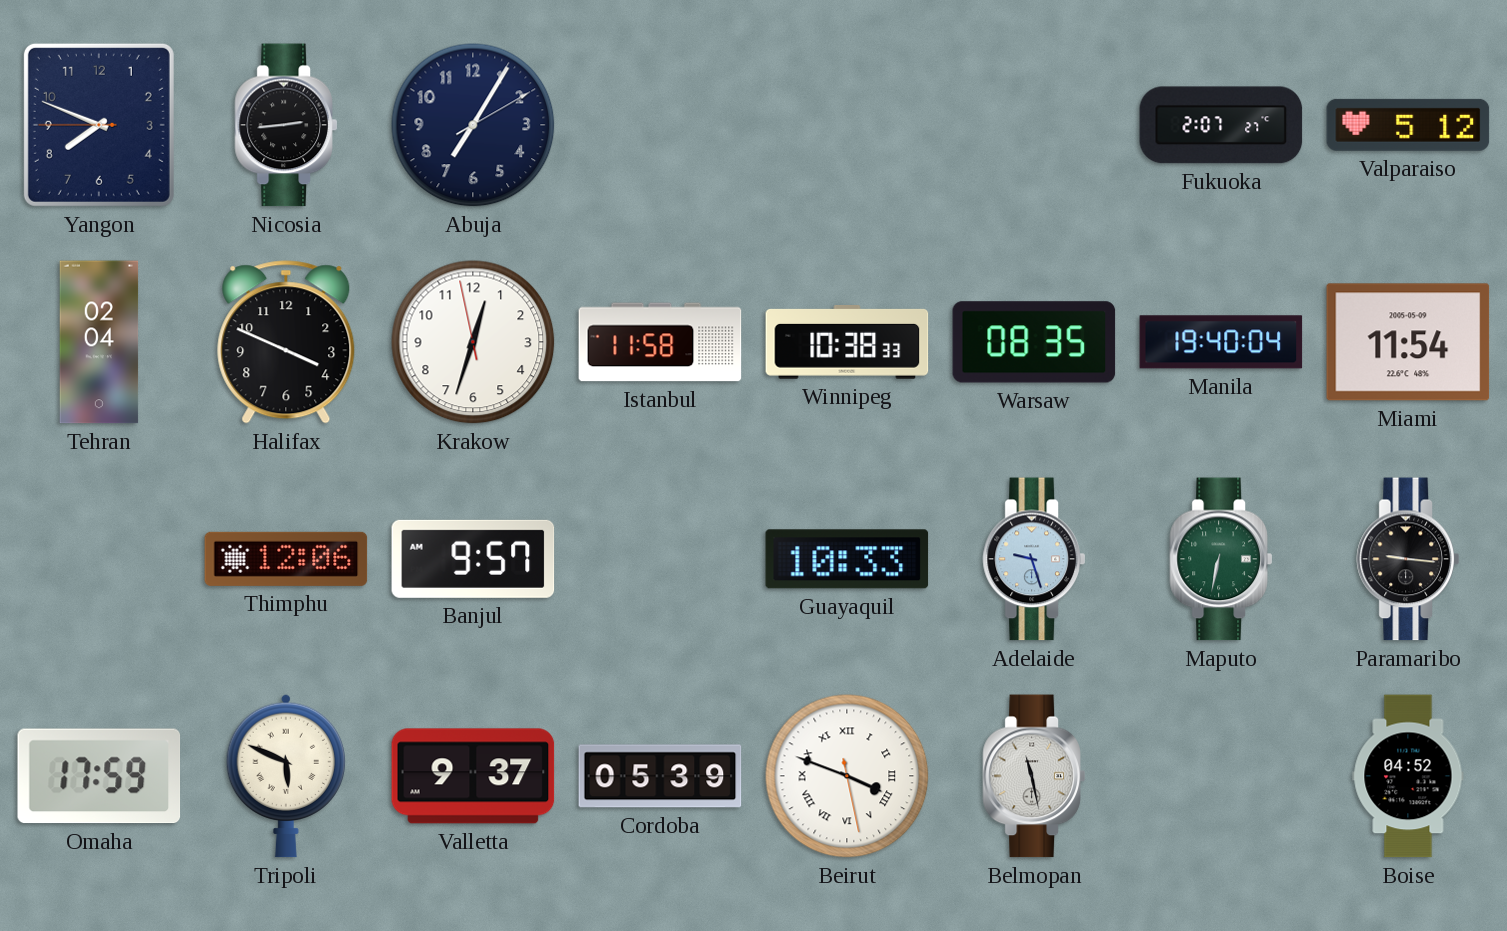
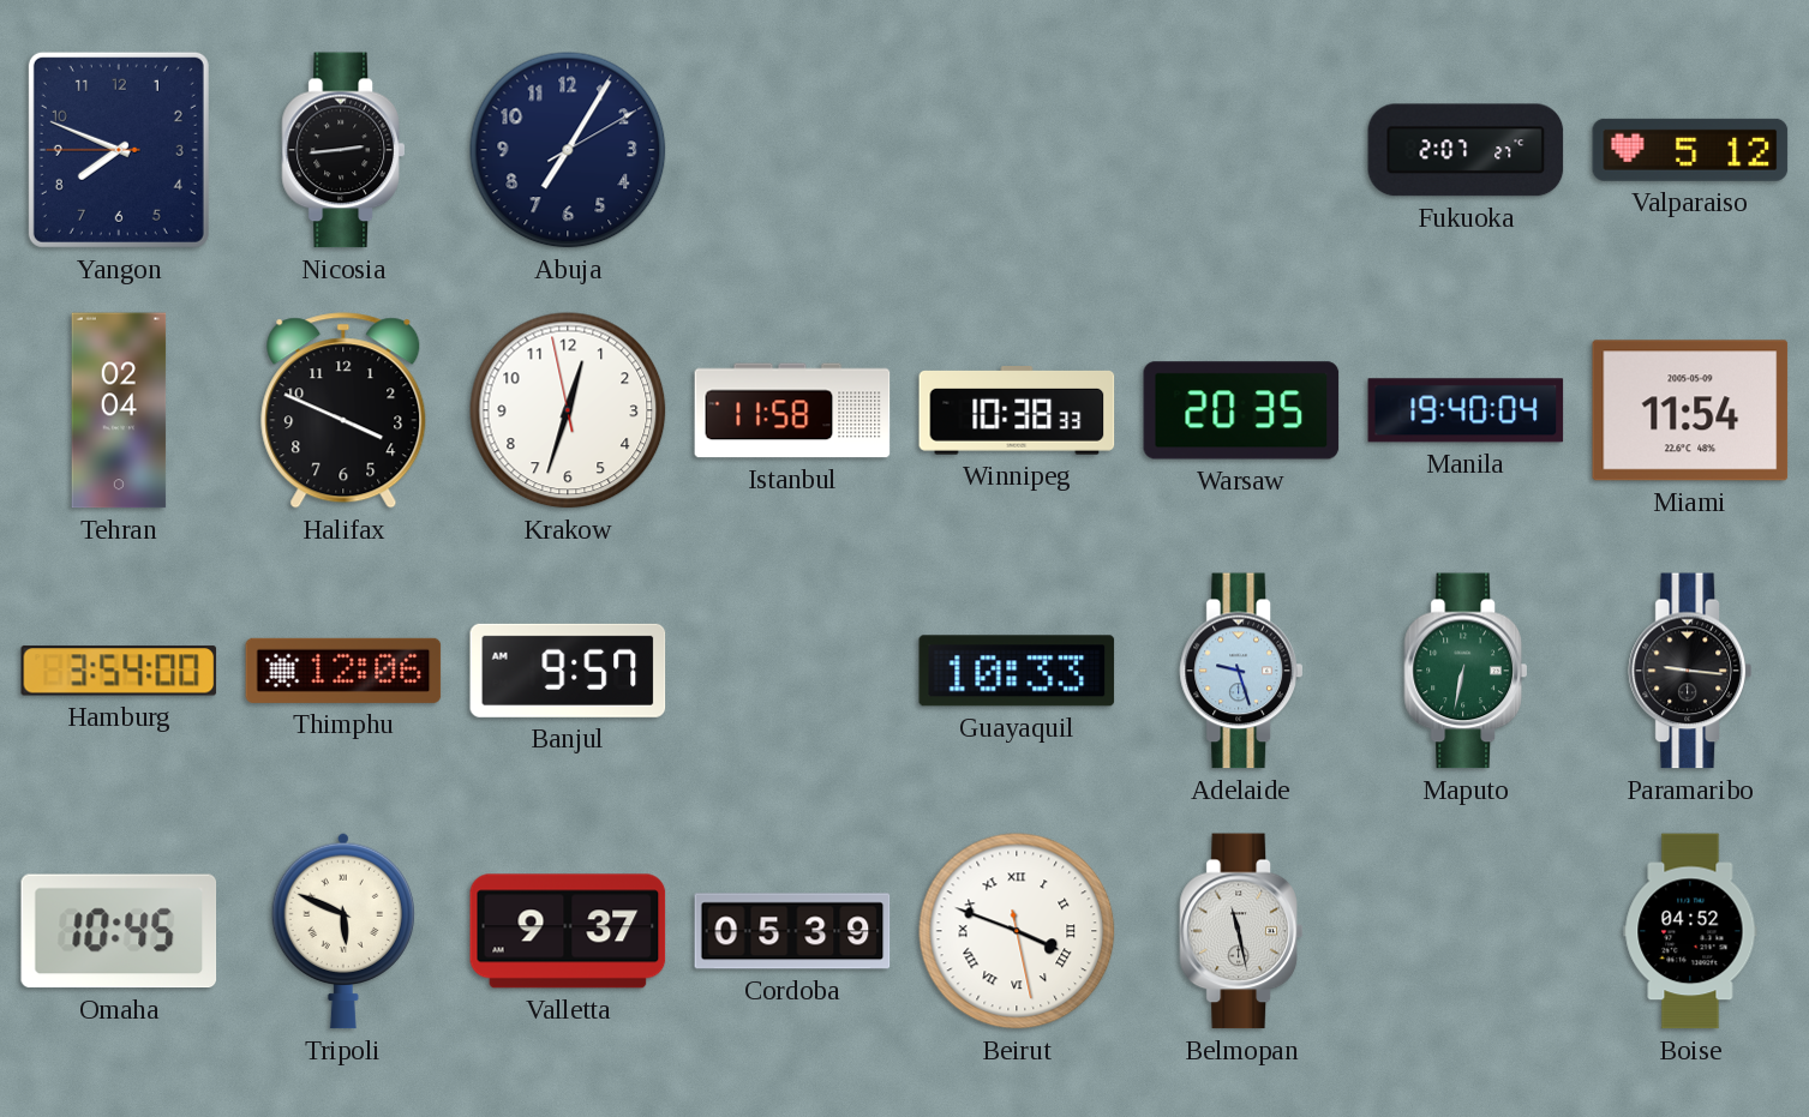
Warsaw: 08:35 -> 20:35 (1241, 410)
Hamburg: none -> 3:54 (119, 671)
Omaha: 17:59 -> 10:45 (119, 931)
